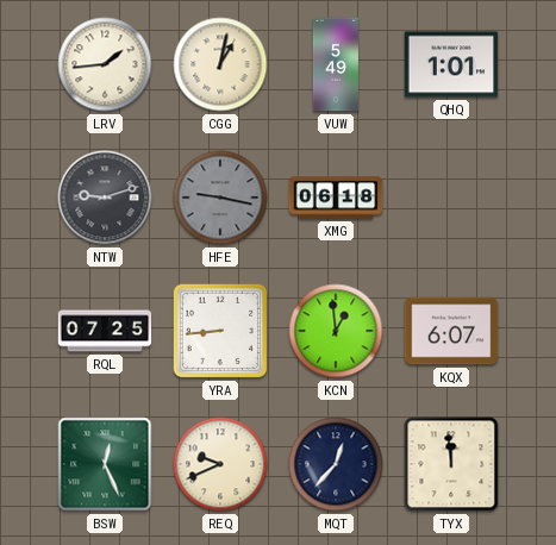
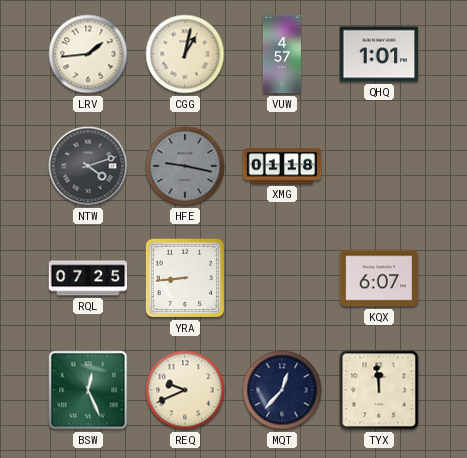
VUW: 5:49 -> 4:57 (282, 54)
NTW: 9:12 -> 4:12 (88, 166)
XMG: 06:18 -> 01:18 (282, 166)
KCN: 12:59 -> none (336, 331)
